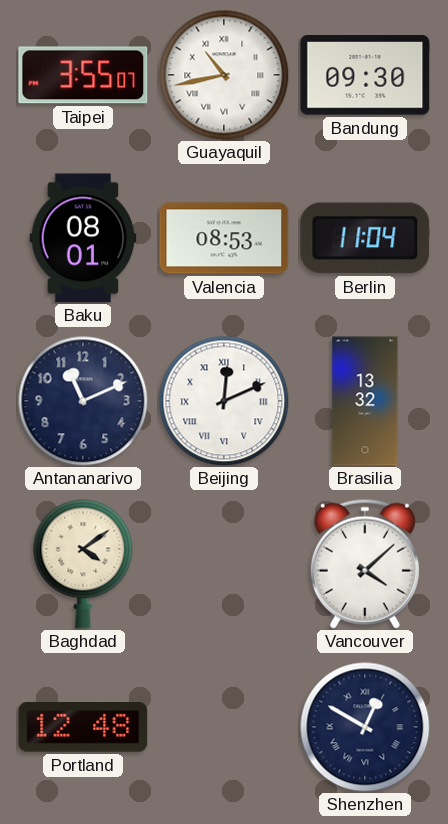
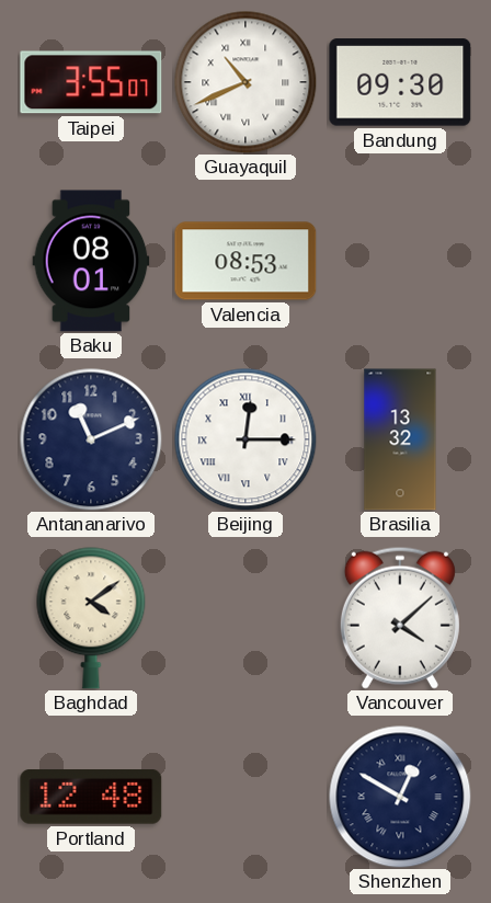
Guayaquil: 10:43 -> 10:41 (245, 82)
Berlin: 11:04 -> none (365, 238)
Beijing: 12:11 -> 12:15 (245, 439)
